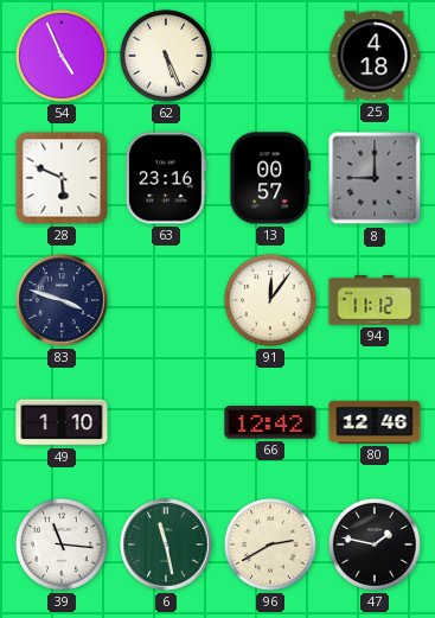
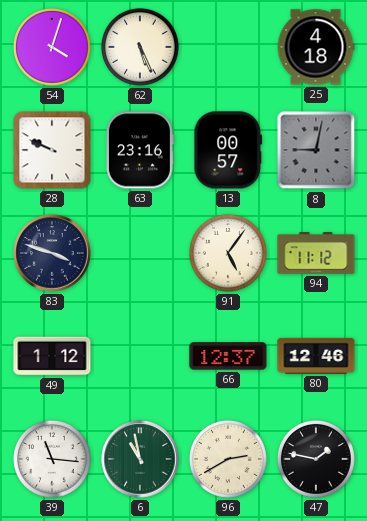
54: 4:56 -> 4:03 (52, 47)
28: 5:49 -> 9:49 (52, 150)
8: 9:00 -> 9:02 (316, 150)
91: 12:06 -> 5:06 (228, 253)
49: 1:10 -> 1:12 (52, 356)
66: 12:42 -> 12:37 (228, 356)
6: 11:28 -> 10:58 (140, 459)
